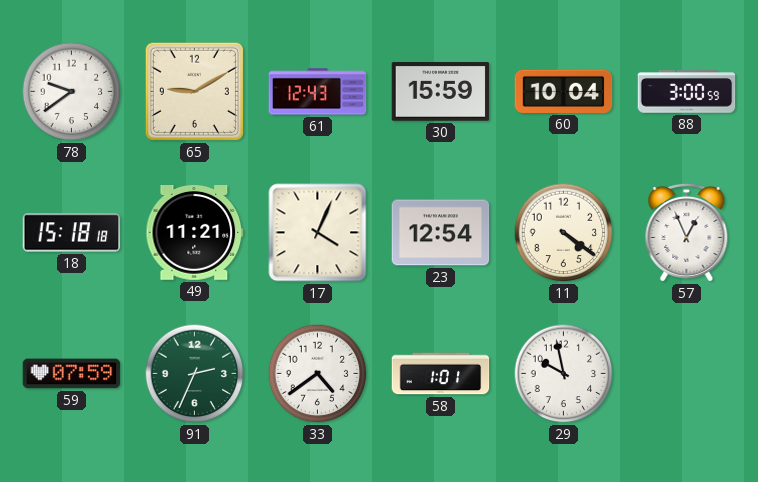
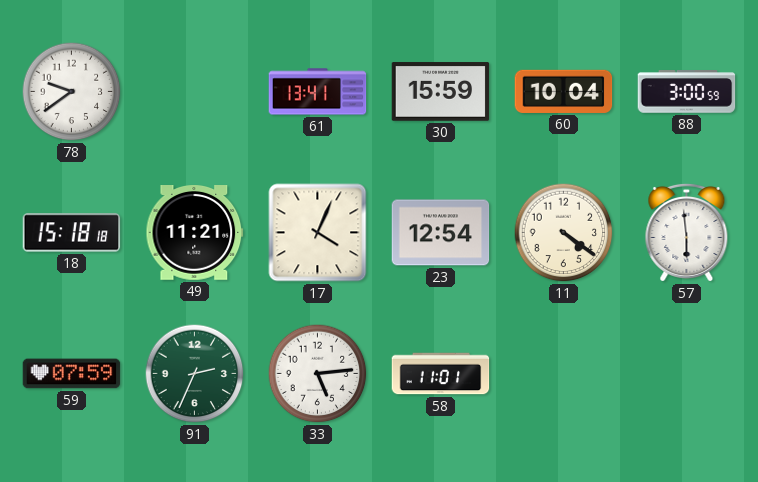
65: 9:10 -> none (194, 91)
61: 12:43 -> 13:41 (318, 92)
57: 12:56 -> 5:59 (687, 232)
33: 4:39 -> 5:14 (318, 374)
58: 1:01 -> 11:01 (441, 374)
29: 9:58 -> none (564, 374)
